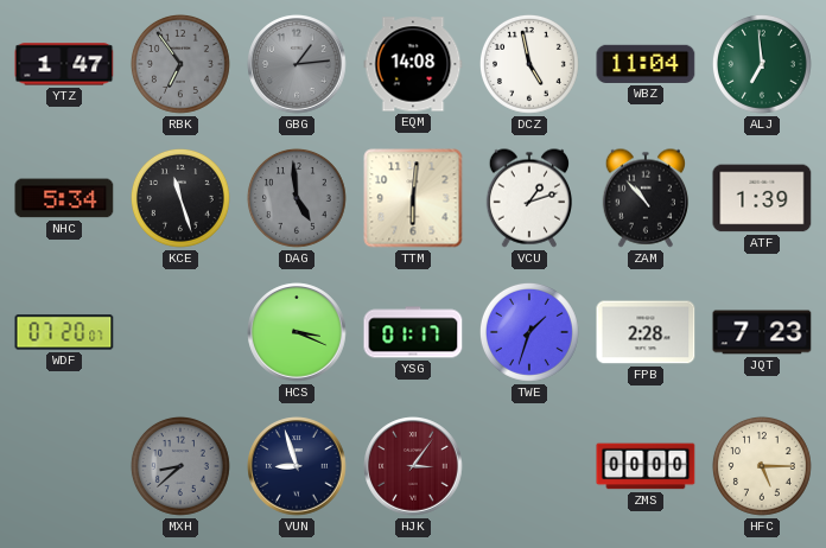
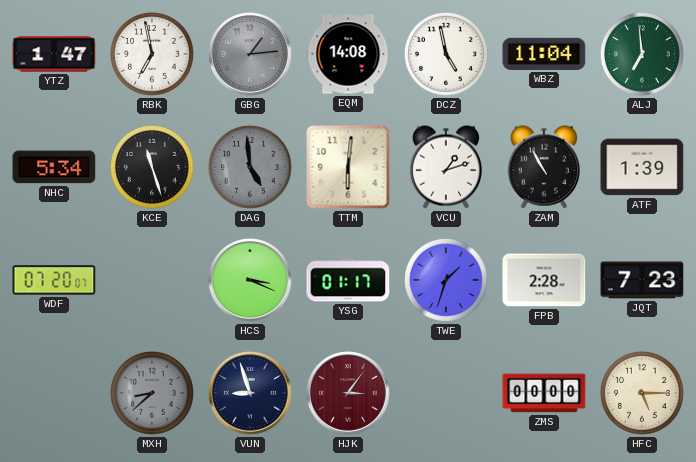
RBK: 6:54 -> 6:58 (152, 54)
RBK dial: grey -> white (152, 54)
ZAM: 10:53 -> 10:55 (543, 167)
